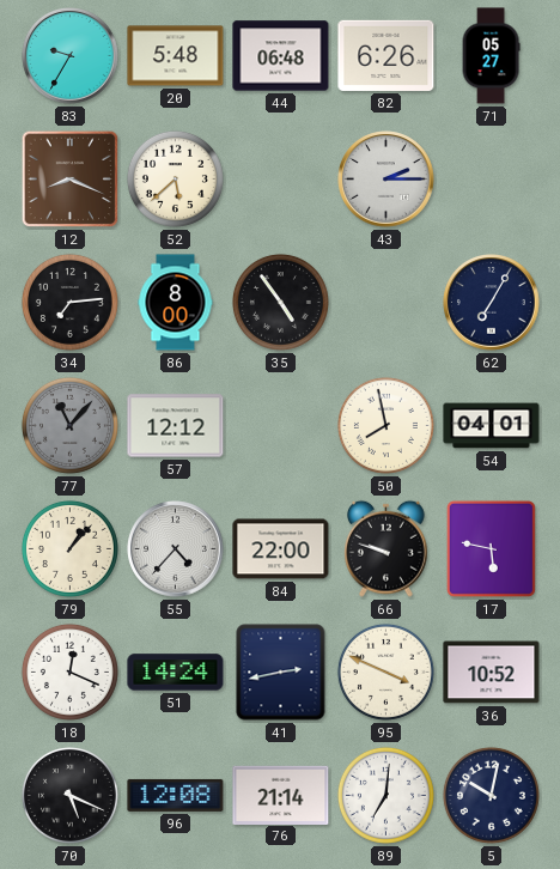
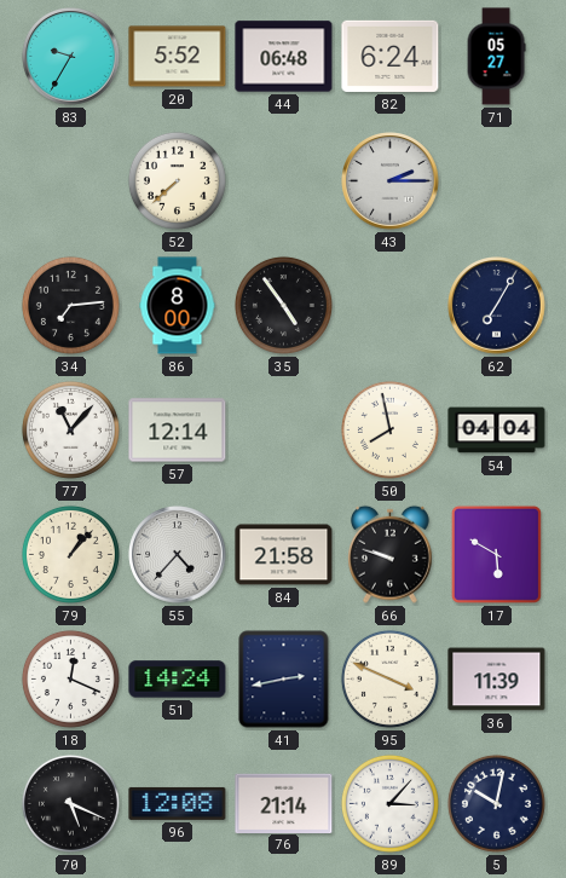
20: 5:48 -> 5:52 (178, 57)
82: 6:26 -> 6:24 (391, 56)
12: 8:19 -> none (71, 180)
52: 5:38 -> 7:38 (177, 180)
77 dial: grey -> white (70, 429)
57: 12:12 -> 12:14 (178, 431)
54: 04:01 -> 04:04 (497, 431)
84: 22:00 -> 21:58 (284, 555)
17: 5:47 -> 5:50 (496, 554)
36: 10:52 -> 11:39 (497, 680)
89: 7:01 -> 3:07 (389, 803)
